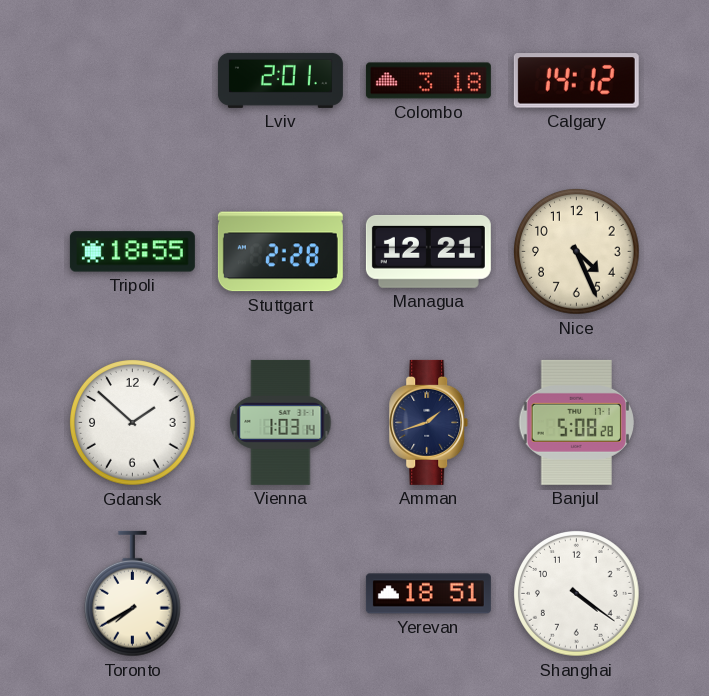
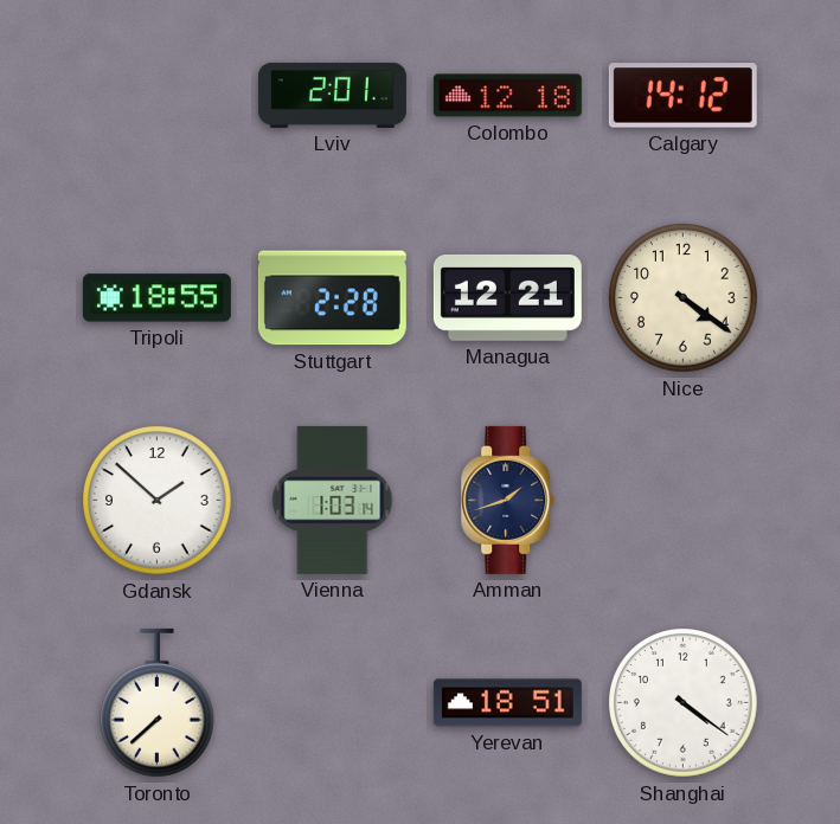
Colombo: 3:18 -> 12:18 (507, 96)
Nice: 4:26 -> 4:21 (684, 298)
Banjul: 5:08 -> none (576, 422)
Toronto: 7:40 -> 7:38 (156, 703)
